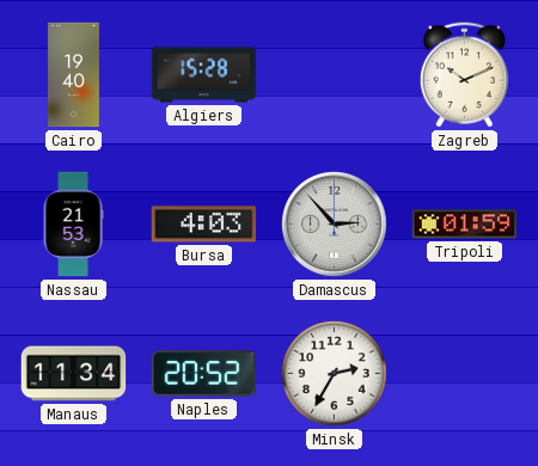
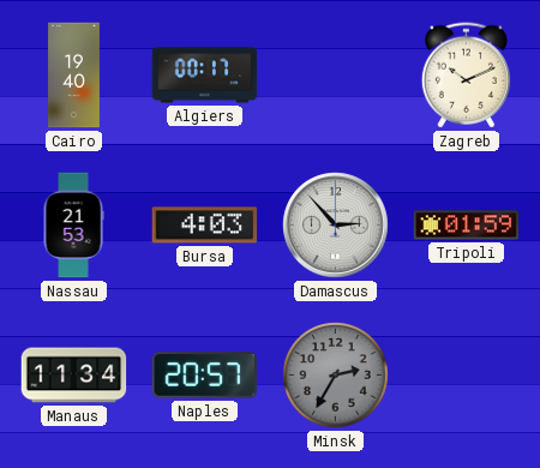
Algiers: 15:28 -> 00:17 (205, 76)
Naples: 20:52 -> 20:57 (205, 376)
Minsk dial: white -> grey (336, 376)
